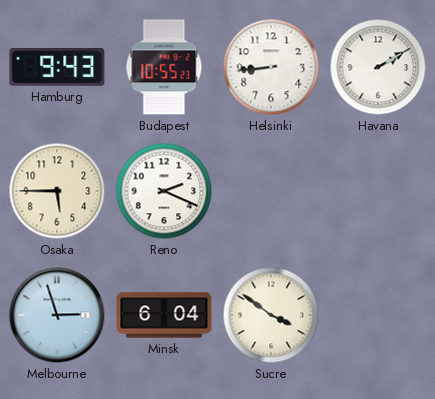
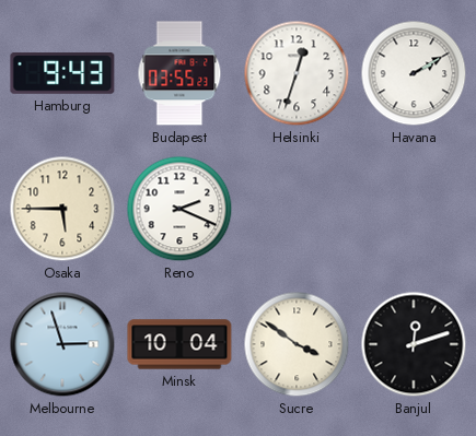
Budapest: 10:55 -> 03:55 (179, 73)
Helsinki: 8:44 -> 12:33 (297, 73)
Minsk: 6:04 -> 10:04 (179, 344)
Banjul: none -> 12:12 (414, 344)
